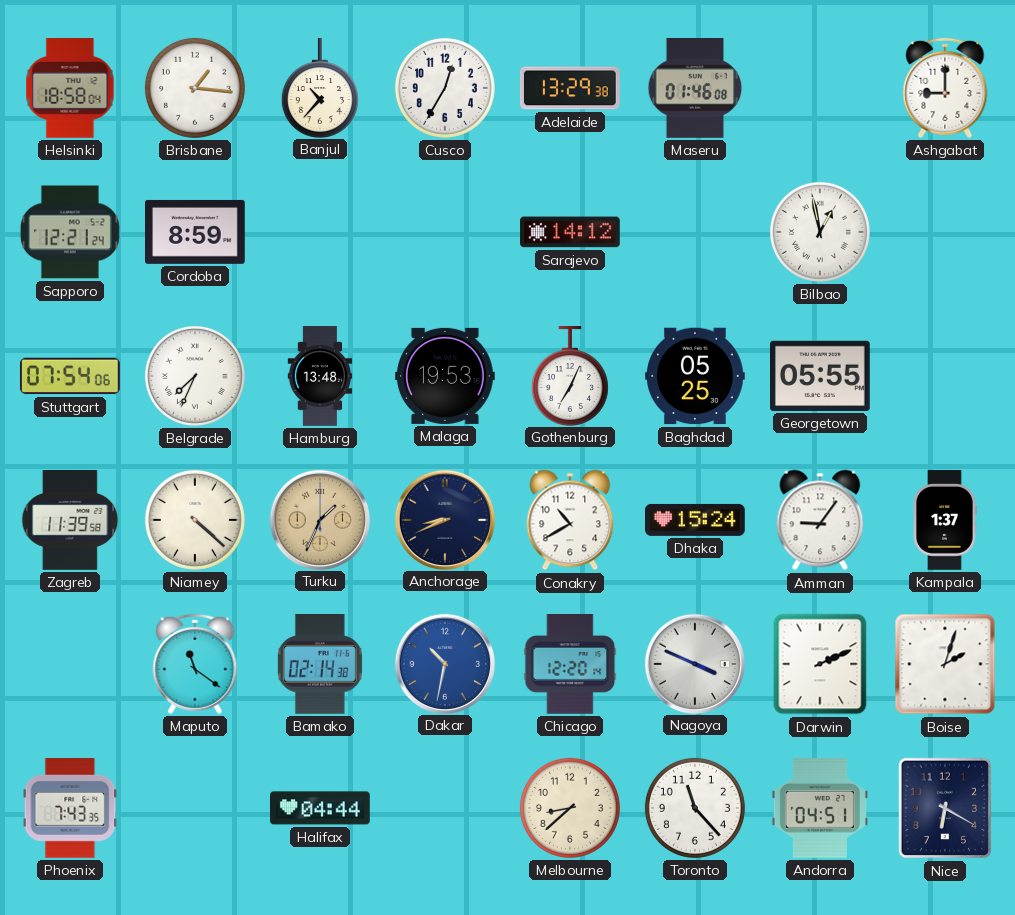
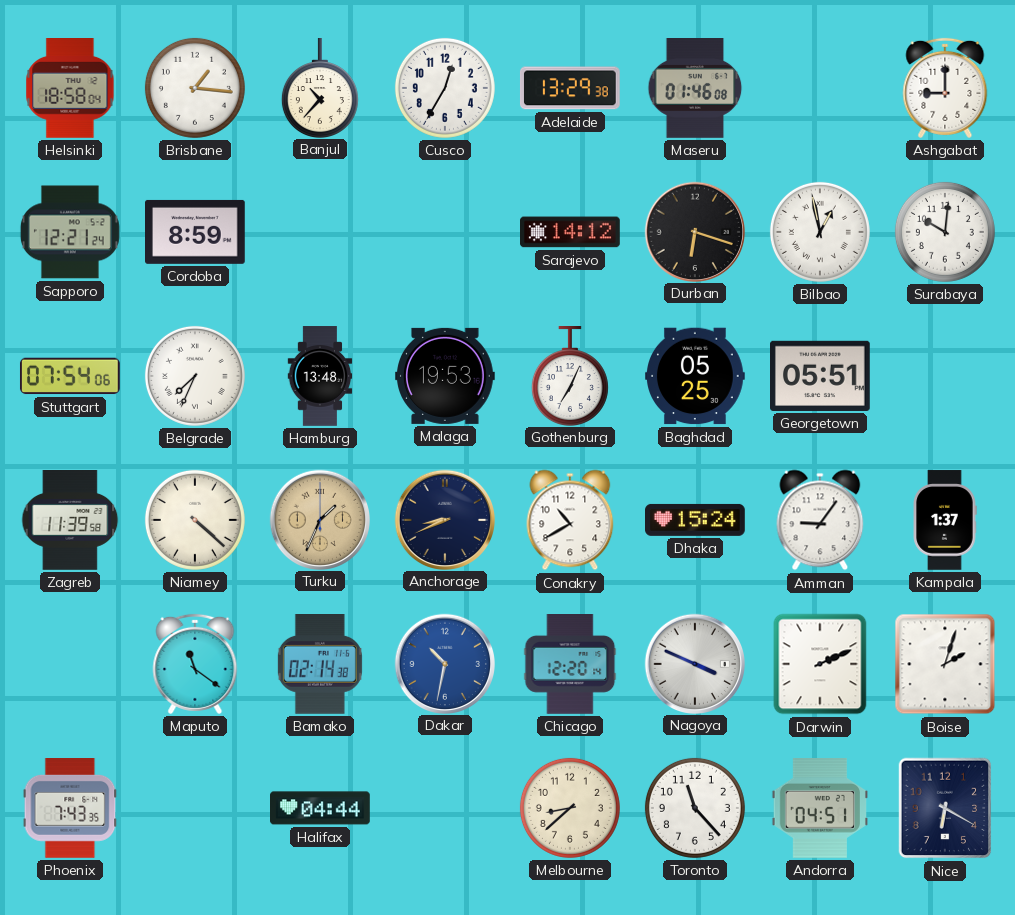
Durban: none -> 6:18 (694, 231)
Surabaya: none -> 10:01 (945, 232)
Georgetown: 05:55 -> 05:51 (821, 376)
